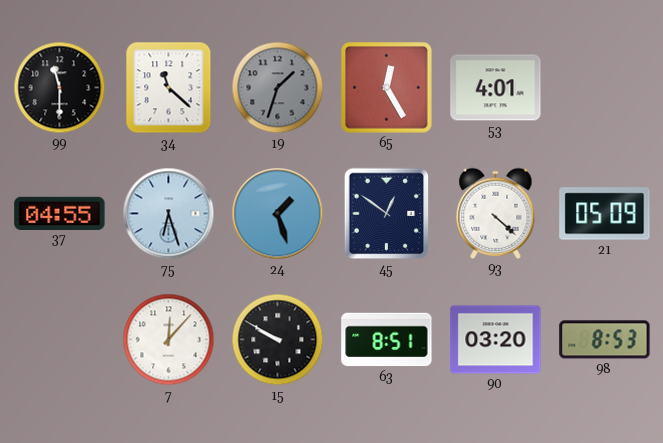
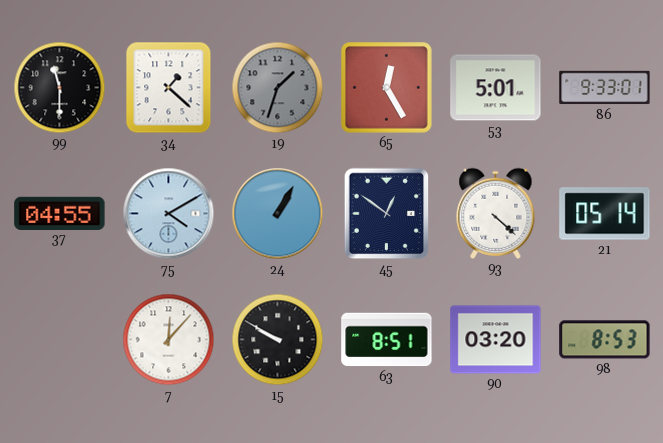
34: 11:22 -> 1:22 (169, 88)
53: 4:01 -> 5:01 (496, 88)
86: none -> 9:33 (605, 88)
75: 6:27 -> 4:10 (169, 214)
24: 1:27 -> 1:05 (278, 214)
21: 05:09 -> 05:14 (605, 214)
